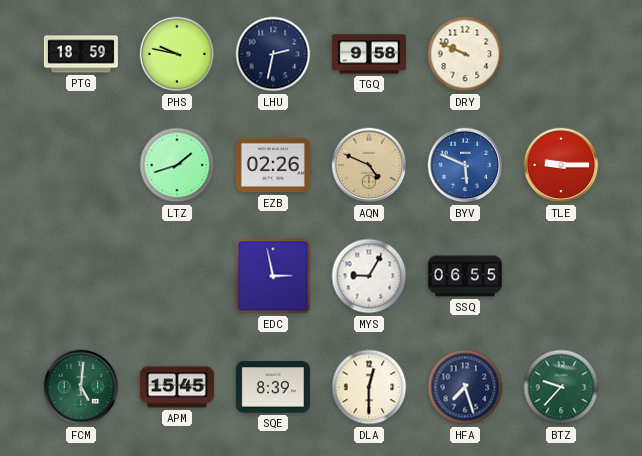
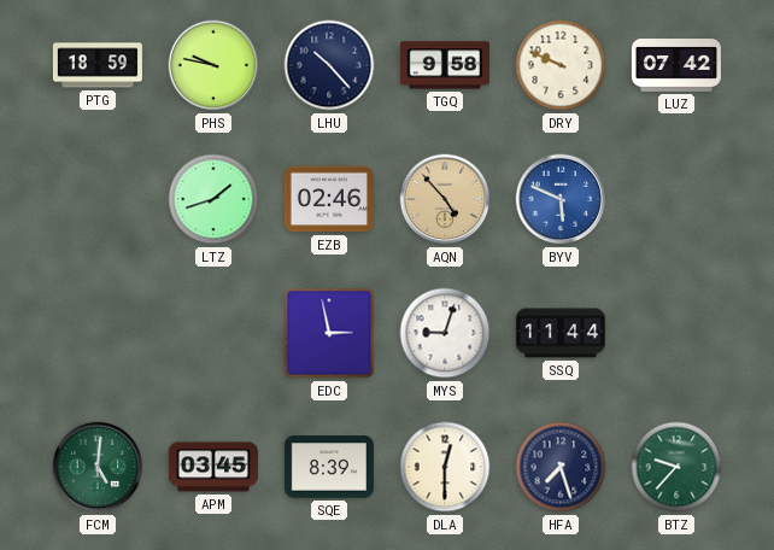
LHU: 2:32 -> 10:23 (329, 65)
LUZ: none -> 07:42 (676, 66)
EZB: 02:26 -> 02:46 (329, 199)
AQN: 4:49 -> 4:53 (445, 199)
TLE: 9:15 -> none (561, 165)
MYS: 9:05 -> 9:03 (445, 333)
SSQ: 06:55 -> 11:44 (561, 333)
APM: 15:45 -> 03:45 (213, 467)
